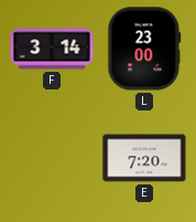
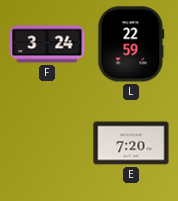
F: 3:14 -> 3:24 (47, 44)
L: 23:00 -> 22:59 (131, 44)
